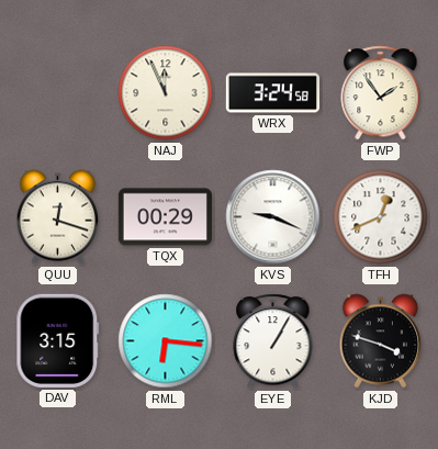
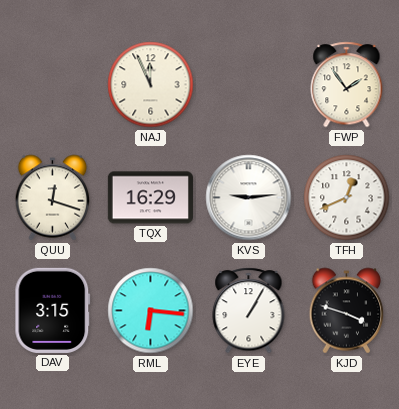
WRX: 3:24 -> none (272, 93)
TQX: 00:29 -> 16:29 (150, 198)
KVS: 9:19 -> 9:14 (249, 198)
